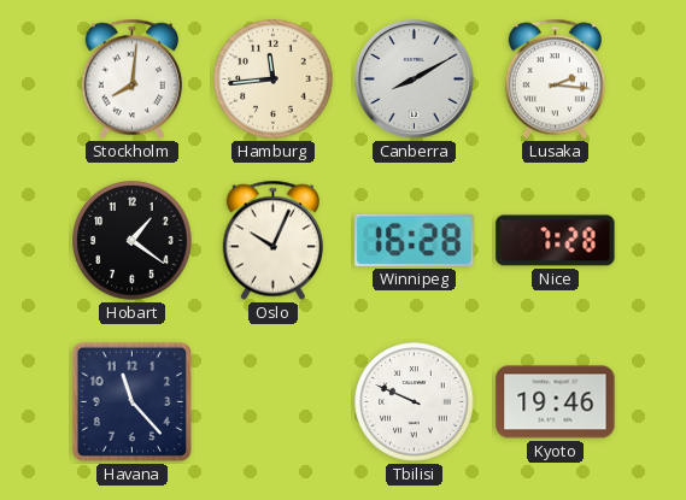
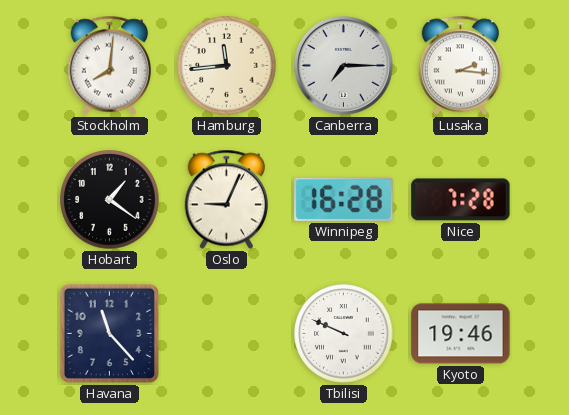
Canberra: 8:10 -> 7:15 (344, 66)
Oslo: 10:04 -> 9:04 (226, 200)
